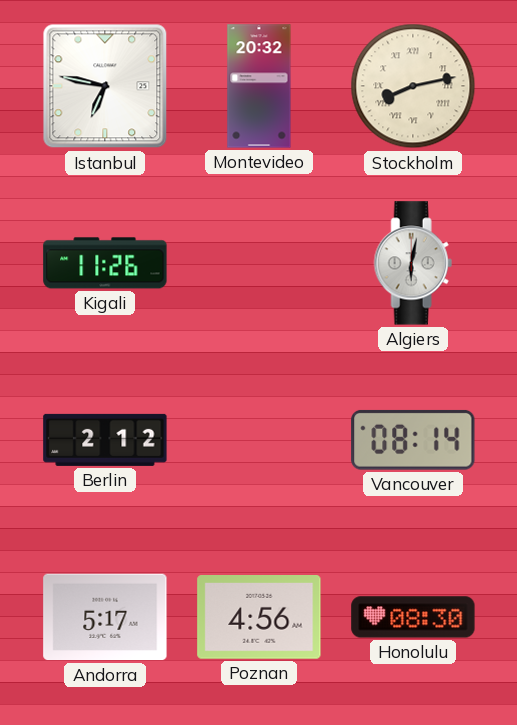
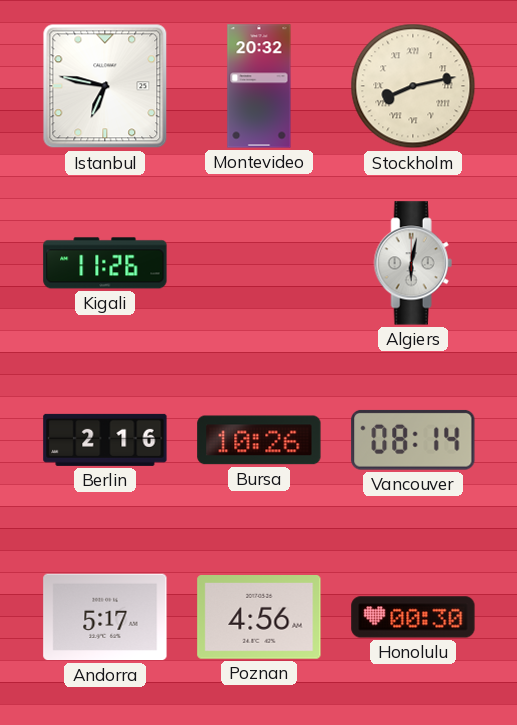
Berlin: 2:12 -> 2:16 (105, 440)
Bursa: none -> 10:26 (259, 440)
Honolulu: 08:30 -> 00:30 (413, 617)
